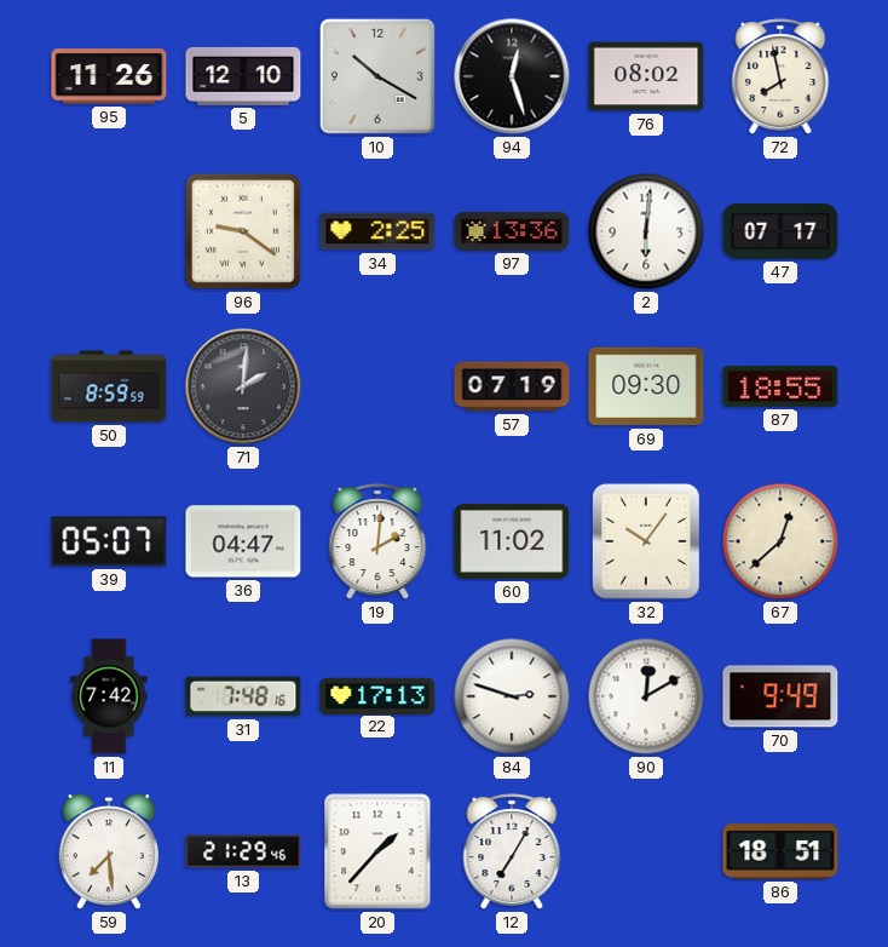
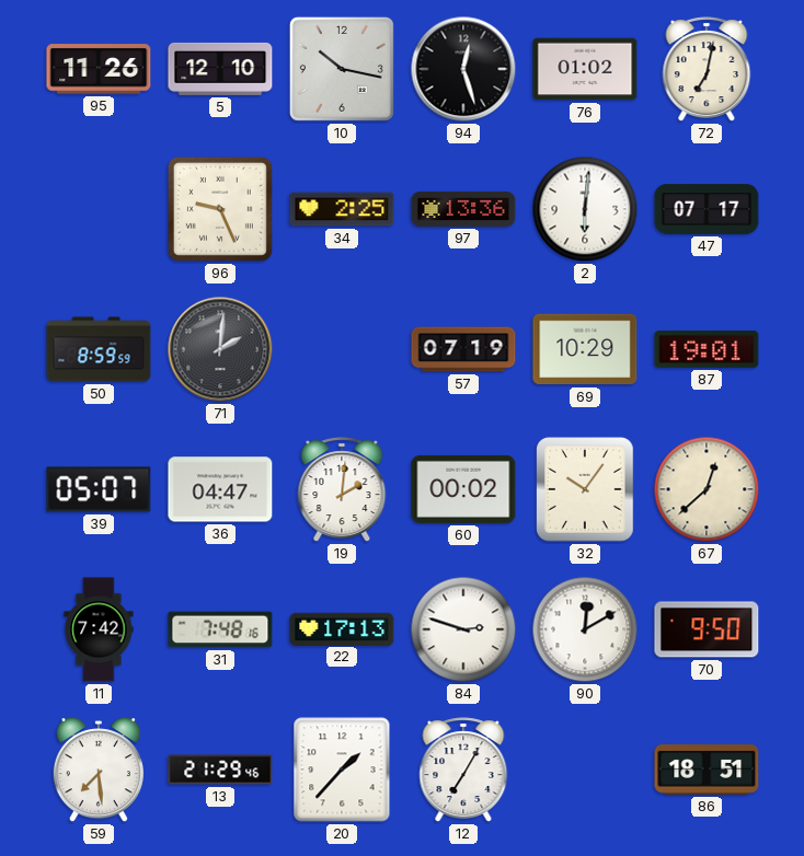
10: 10:20 -> 10:17 (342, 69)
76: 08:02 -> 01:02 (585, 69)
72: 7:58 -> 7:02 (707, 69)
96: 9:21 -> 9:26 (220, 209)
69: 09:30 -> 10:29 (585, 349)
87: 18:55 -> 19:01 (707, 349)
60: 11:02 -> 00:02 (463, 489)
70: 9:49 -> 9:50 (707, 629)
